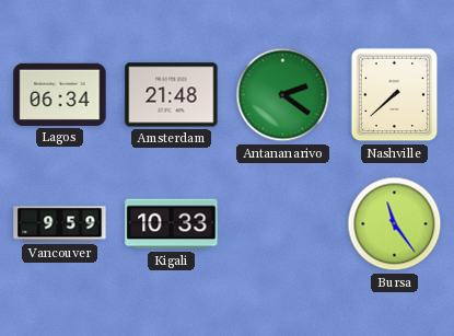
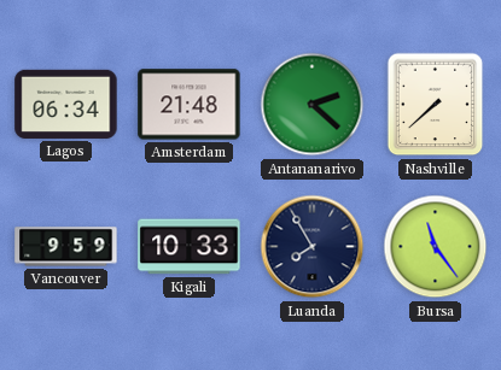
Antananarivo: 2:21 -> 2:22 (313, 105)
Luanda: none -> 7:55 (313, 247)
